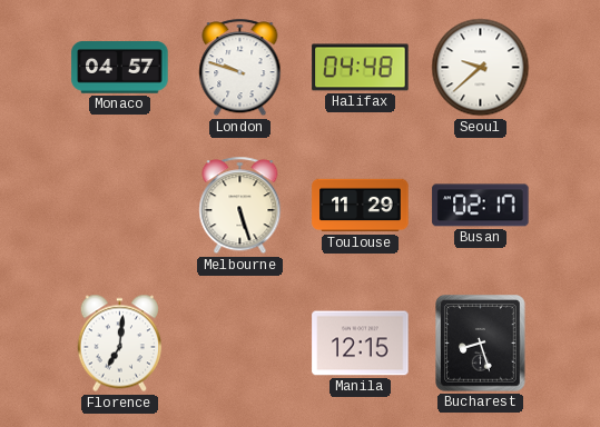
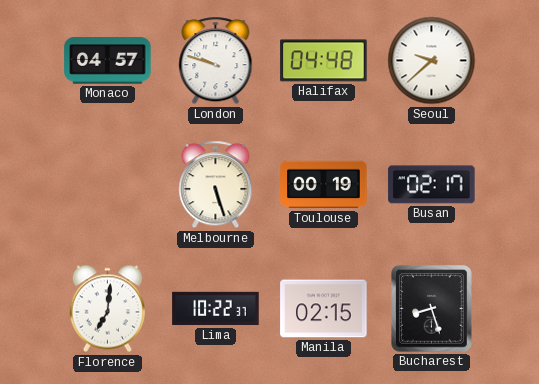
Toulouse: 11:29 -> 00:19 (324, 185)
Lima: none -> 10:22 (216, 309)
Manila: 12:15 -> 02:15 (324, 309)
